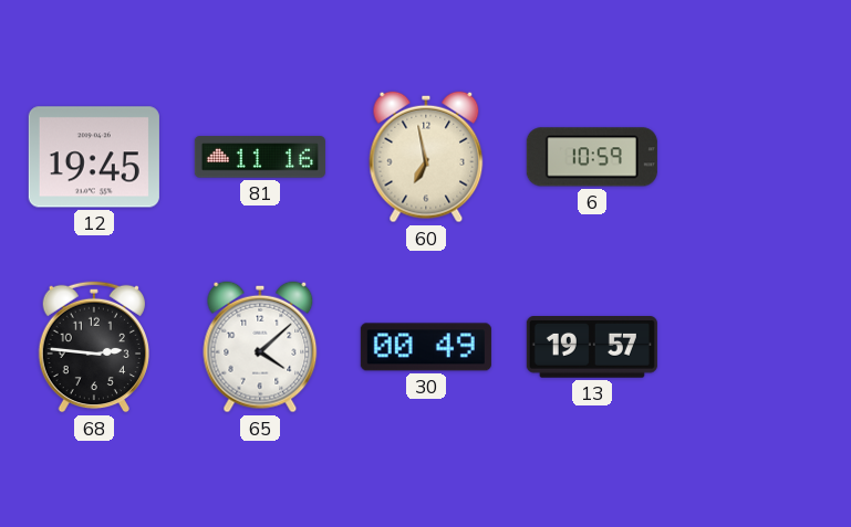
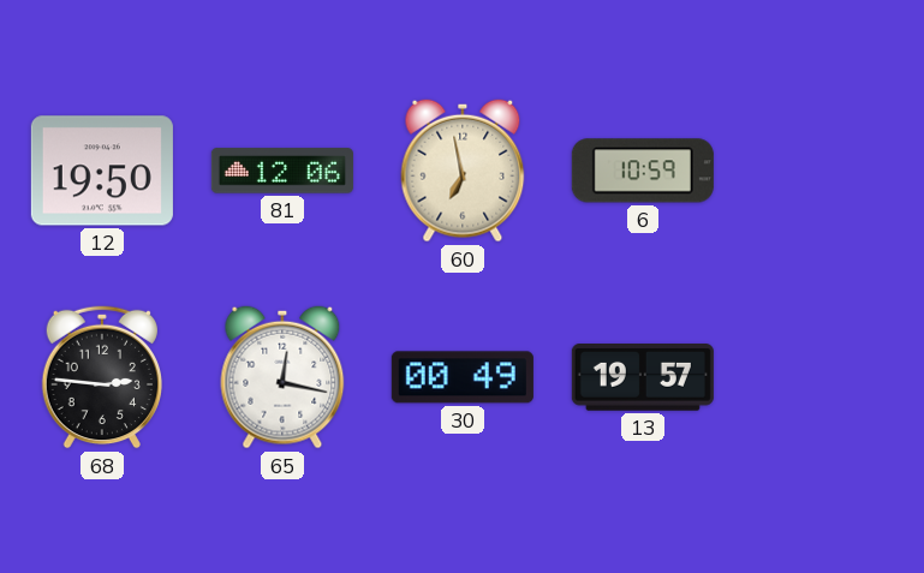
12: 19:45 -> 19:50 (102, 171)
81: 11:16 -> 12:06 (282, 171)
65: 4:08 -> 12:17 (282, 377)
